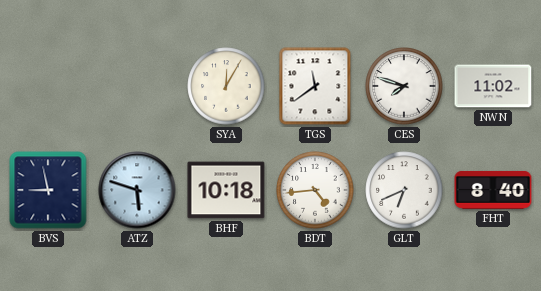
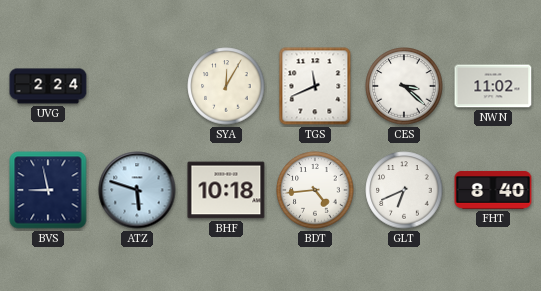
UVG: none -> 2:24 (48, 86)
TGS: 11:39 -> 11:41 (315, 86)
CES: 7:48 -> 3:22 (404, 86)
